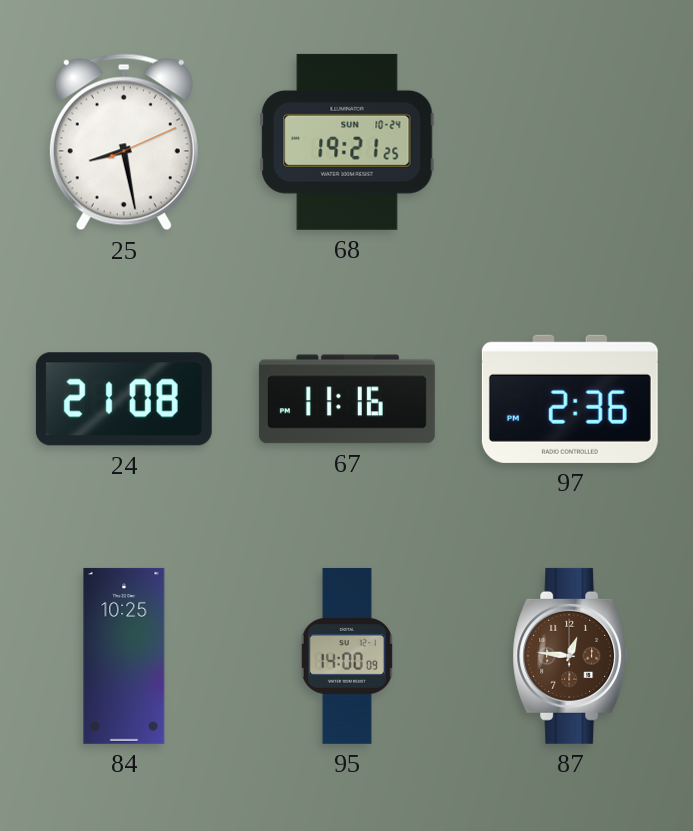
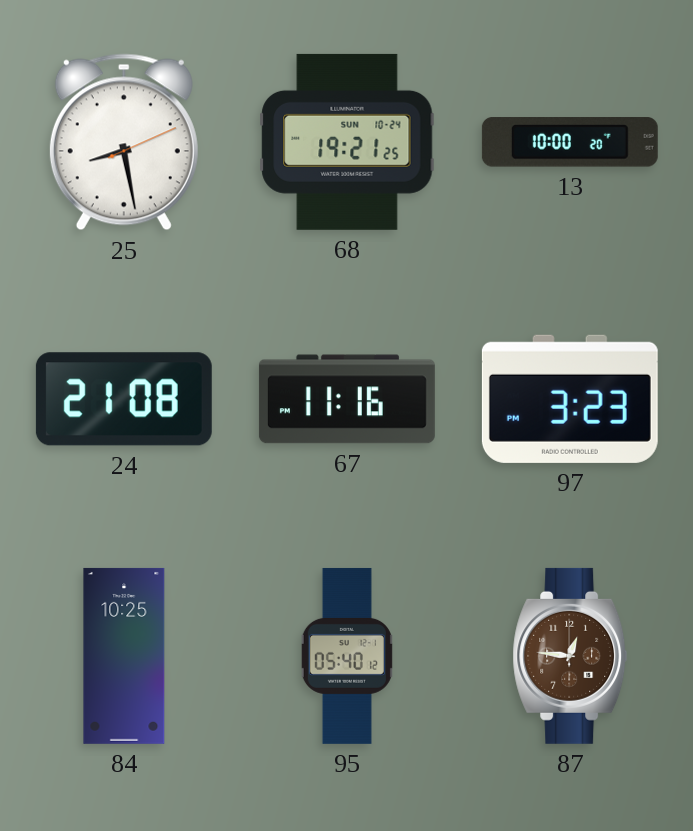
13: none -> 10:00 (570, 142)
97: 2:36 -> 3:23 (570, 399)
95: 14:00 -> 05:40 (347, 656)
